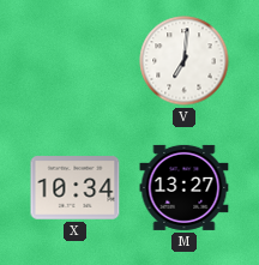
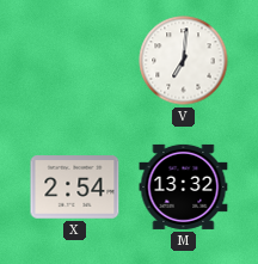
X: 10:34 -> 2:54 (75, 188)
M: 13:27 -> 13:32 (184, 186)
